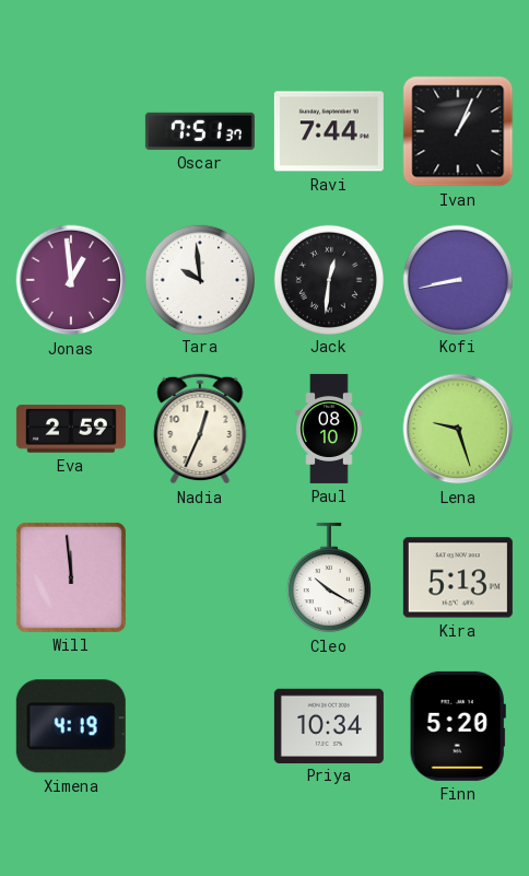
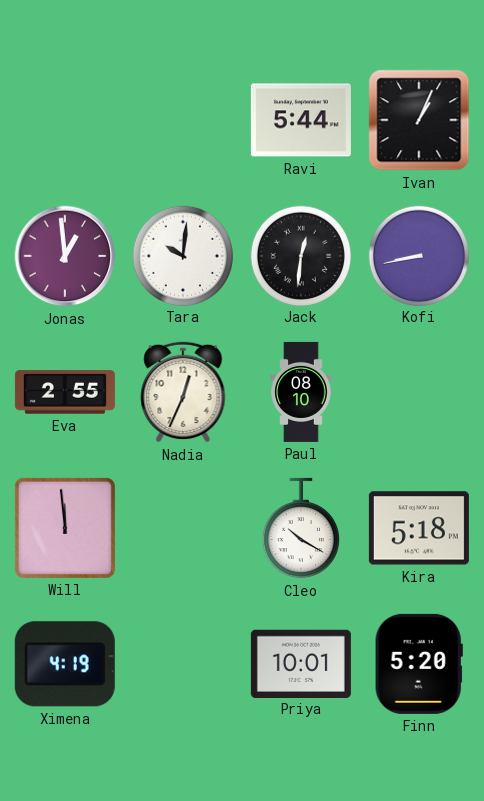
Oscar: 7:51 -> none (200, 131)
Ravi: 7:44 -> 5:44 (301, 120)
Tara: 9:59 -> 10:01 (182, 255)
Eva: 2:59 -> 2:55 (65, 392)
Lena: 9:27 -> none (458, 429)
Kira: 5:13 -> 5:18 (419, 528)
Priya: 10:34 -> 10:01 (301, 663)
